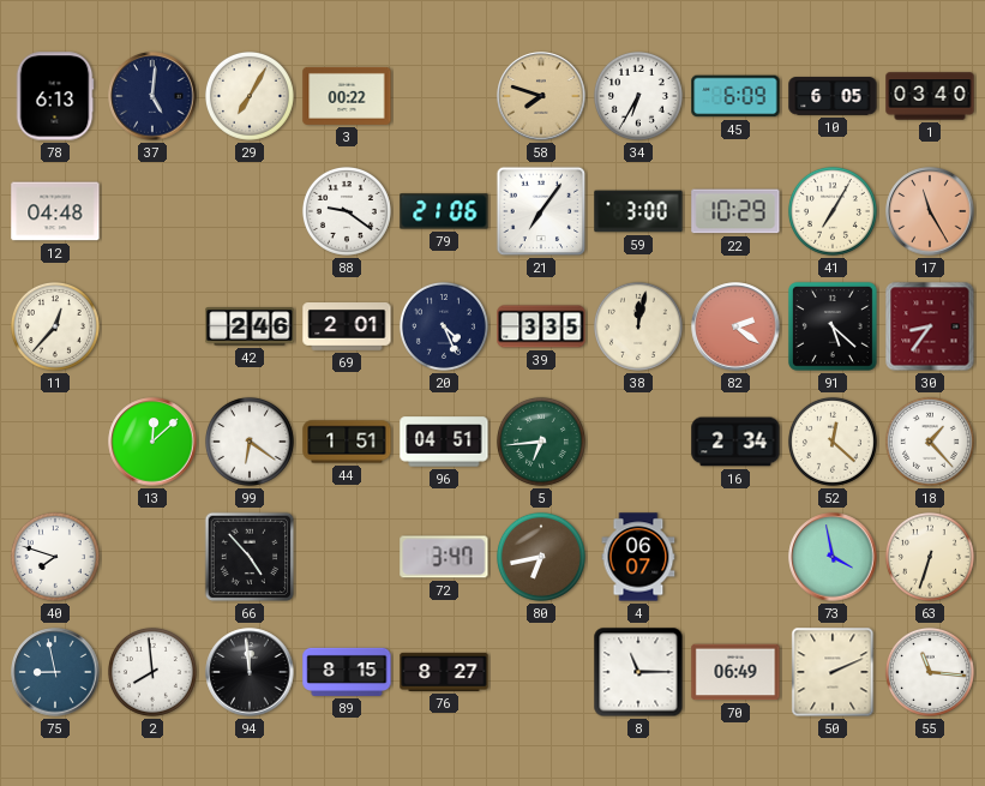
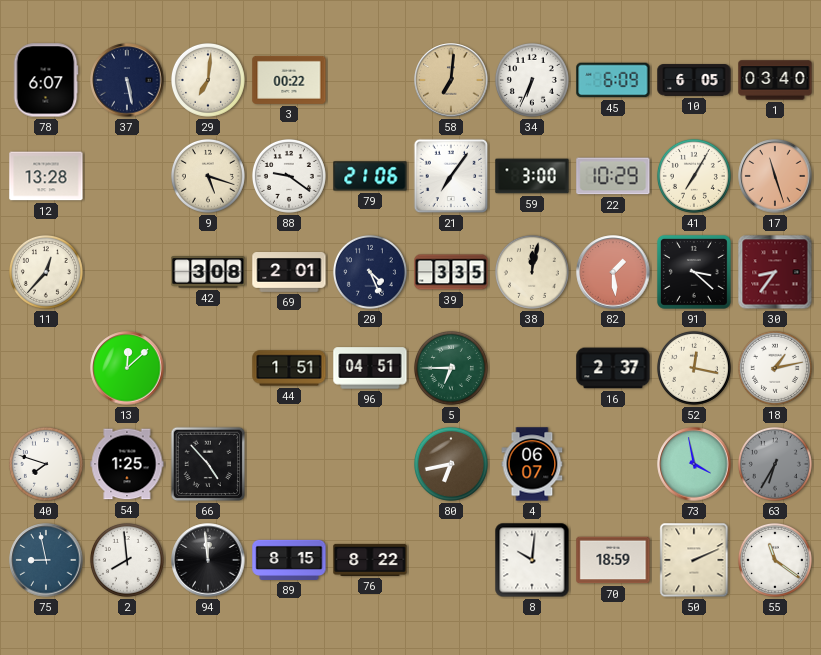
78: 6:13 -> 6:07 (46, 80)
37: 5:01 -> 5:28 (127, 80)
29: 7:05 -> 7:01 (208, 80)
58: 7:48 -> 7:01 (451, 80)
34: 6:35 -> 6:34 (532, 80)
12: 04:48 -> 13:28 (46, 176)
9: none -> 5:18 (208, 176)
17: 11:25 -> 11:27 (775, 176)
42: 2:46 -> 3:08 (208, 272)
82: 2:21 -> 1:29 (613, 272)
91: 5:22 -> 3:22 (694, 272)
99: 6:21 -> none (250, 442)
5: 6:44 -> 6:45 (451, 368)
16: 2:34 -> 2:37 (613, 368)
52: 12:22 -> 12:17 (694, 368)
18: 1:23 -> 1:13 (775, 368)
54: none -> 1:25 (127, 464)
72: 3:47 -> none (444, 557)
63: 6:33 -> 6:35 (775, 464)
63 dial: cream -> grey (775, 464)
76: 8:27 -> 8:22 (370, 560)
8: 11:15 -> 10:01 (532, 560)
70: 06:49 -> 18:59 (613, 560)
55: 11:16 -> 11:21 (775, 560)
